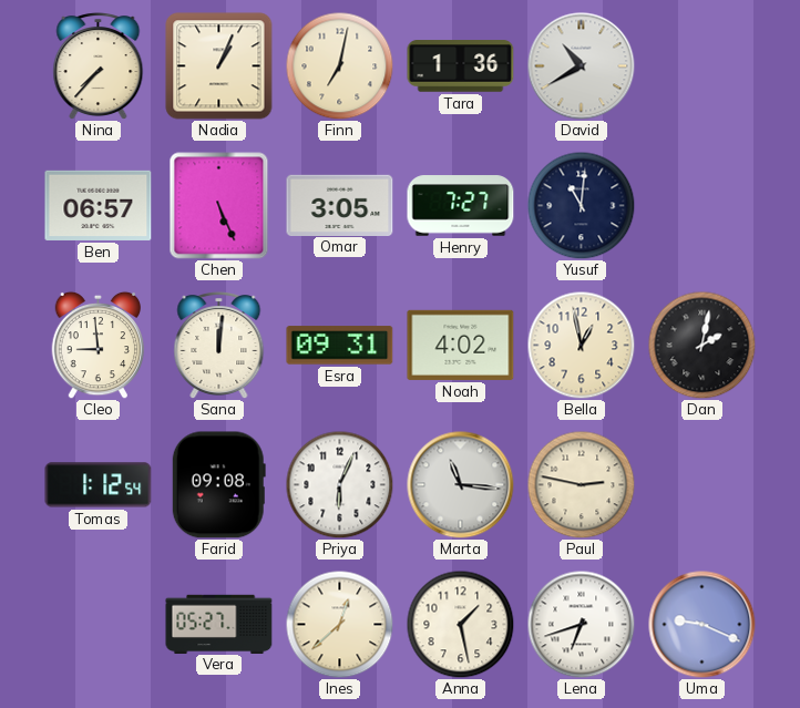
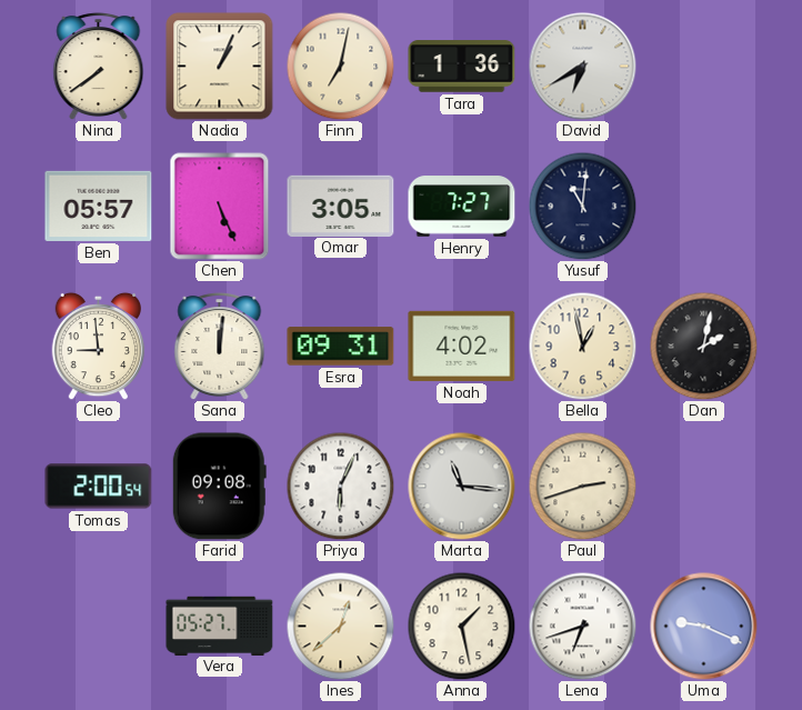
Nina: 7:37 -> 7:39 (99, 67)
David: 10:40 -> 6:40 (583, 67)
Ben: 06:57 -> 05:57 (99, 206)
Tomas: 1:12 -> 2:00 (99, 487)
Paul: 2:47 -> 2:42 (582, 486)
